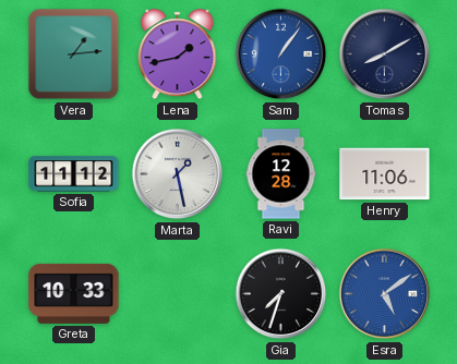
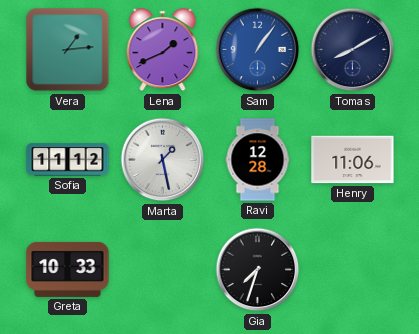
Lena: 1:43 -> 1:41 (163, 50)
Esra: 5:09 -> none (385, 294)
